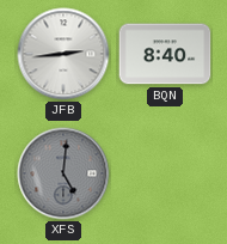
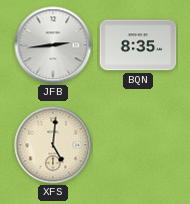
BQN: 8:40 -> 8:35 (138, 45)
XFS dial: grey -> cream (53, 145)
